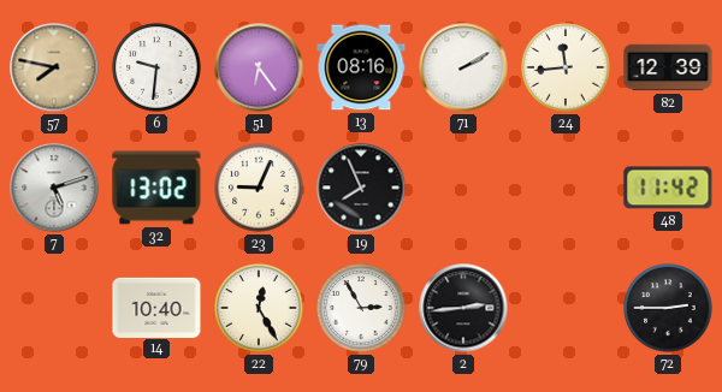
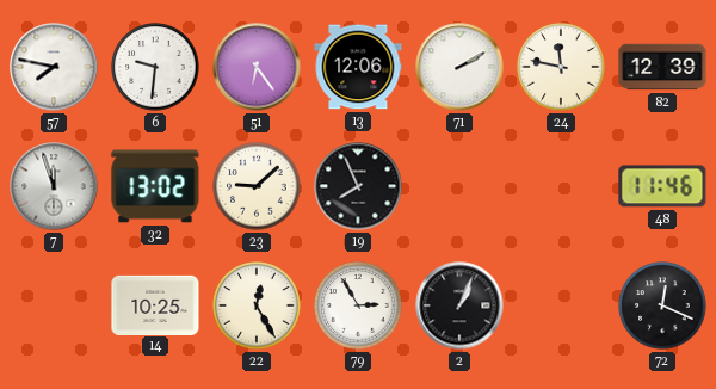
57 dial: champagne -> white (54, 67)
13: 08:16 -> 12:06 (358, 67)
24: 11:44 -> 11:47 (561, 67)
7: 5:12 -> 11:57 (54, 186)
23: 9:04 -> 9:08 (257, 186)
48: 11:42 -> 11:46 (662, 186)
14: 10:40 -> 10:25 (155, 304)
2: 2:44 -> 1:04 (459, 305)
72: 2:45 -> 12:19 (662, 305)
